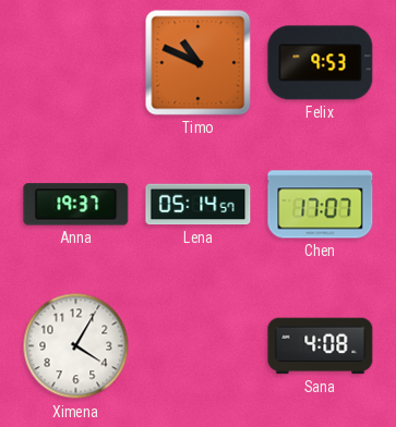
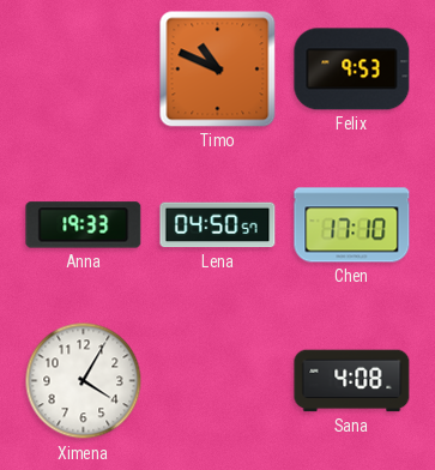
Anna: 19:37 -> 19:33 (84, 225)
Lena: 05:14 -> 04:50 (218, 225)
Chen: 17:07 -> 17:10 (352, 225)
